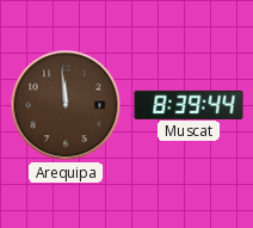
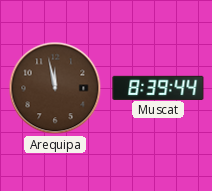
Arequipa: 11:59 -> 11:58 (55, 88)
